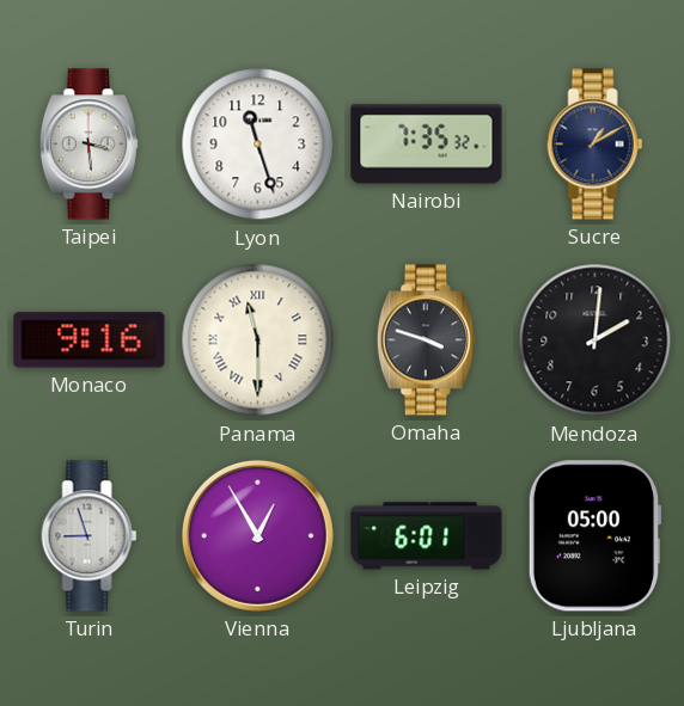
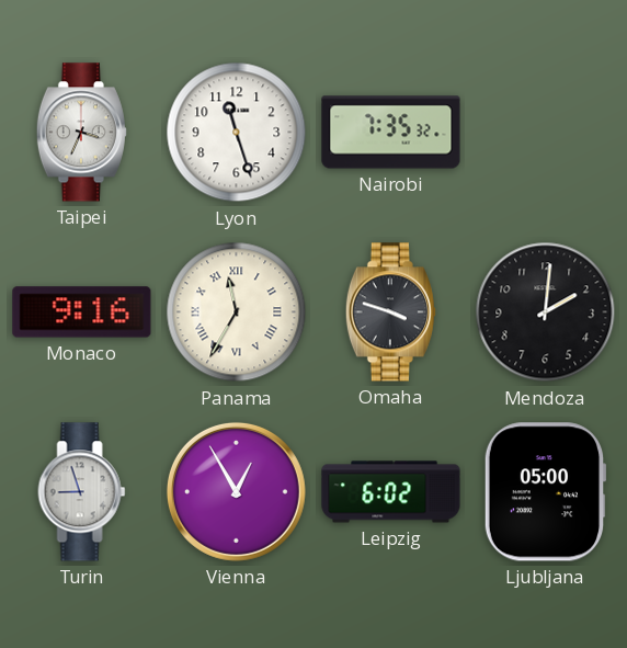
Taipei: 3:29 -> 3:34 (81, 133)
Sucre: 1:10 -> none (596, 145)
Panama: 11:30 -> 11:35 (237, 312)
Leipzig: 6:01 -> 6:02 (391, 492)
